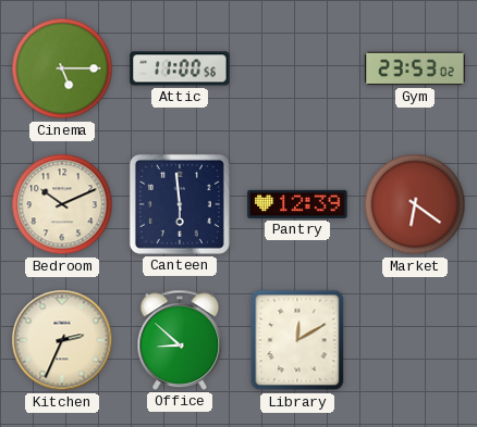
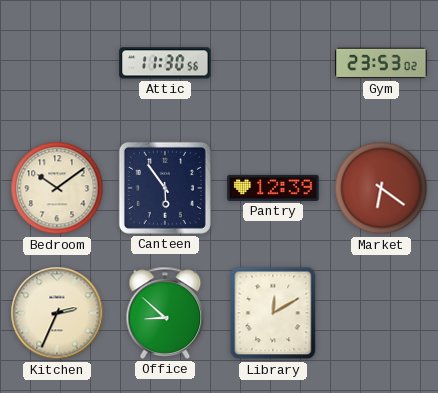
Cinema: 5:15 -> none (62, 68)
Attic: 11:00 -> 11:30 (165, 63)
Bedroom: 10:11 -> 10:09 (57, 188)
Canteen: 5:59 -> 5:54 (165, 188)
